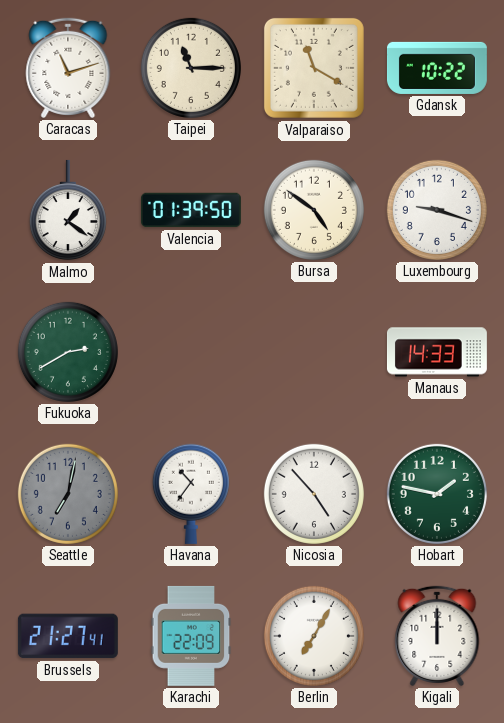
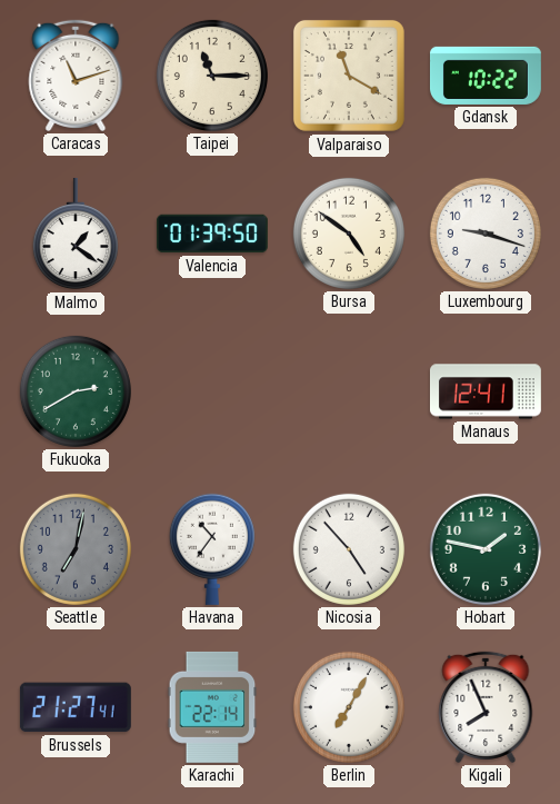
Manaus: 14:33 -> 12:41 (486, 391)
Karachi: 22:09 -> 22:14 (212, 707)
Kigali: 12:00 -> 7:56 (486, 707)
